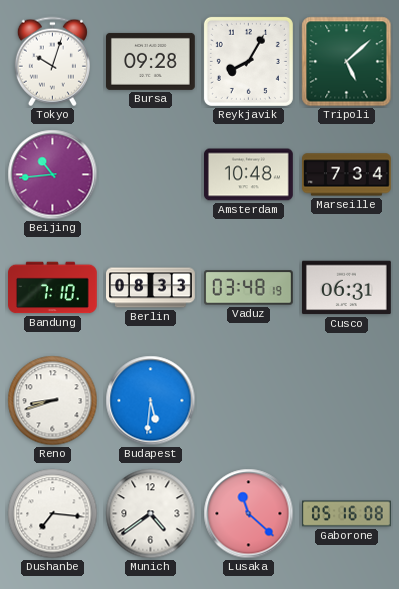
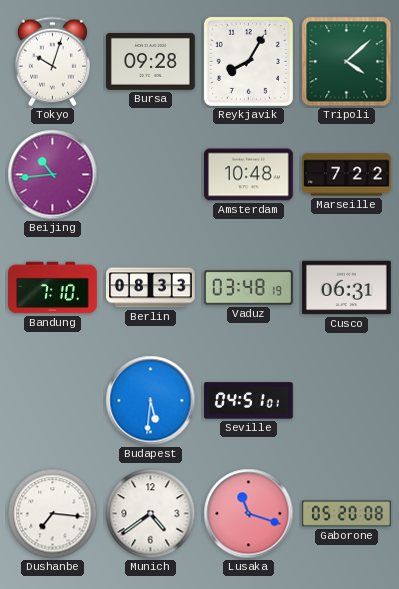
Tripoli: 5:08 -> 4:08 (347, 62)
Marseille: 7:34 -> 7:22 (347, 175)
Reno: 8:42 -> none (53, 401)
Seville: none -> 04:51 (249, 401)
Lusaka: 11:22 -> 11:18 (249, 514)
Gaborone: 05:16 -> 05:20 (347, 514)
